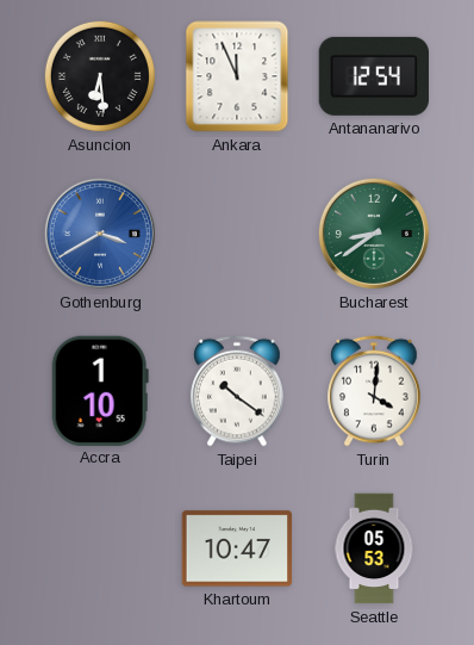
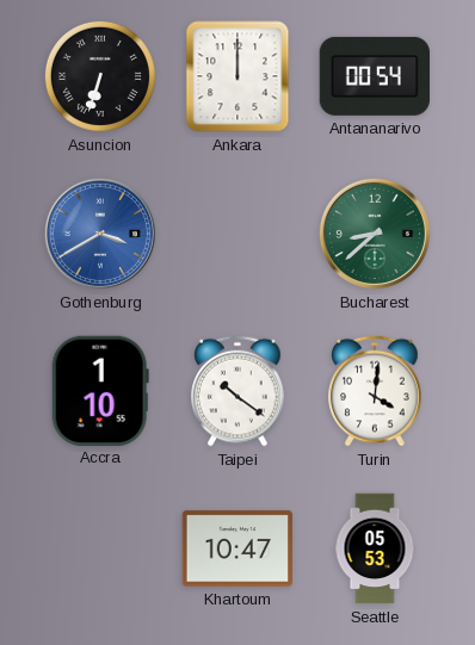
Asuncion: 6:29 -> 6:33 (100, 76)
Ankara: 11:56 -> 12:00 (237, 76)
Antananarivo: 12:54 -> 00:54 (374, 76)
Bucharest: 8:39 -> 8:38 (375, 234)
